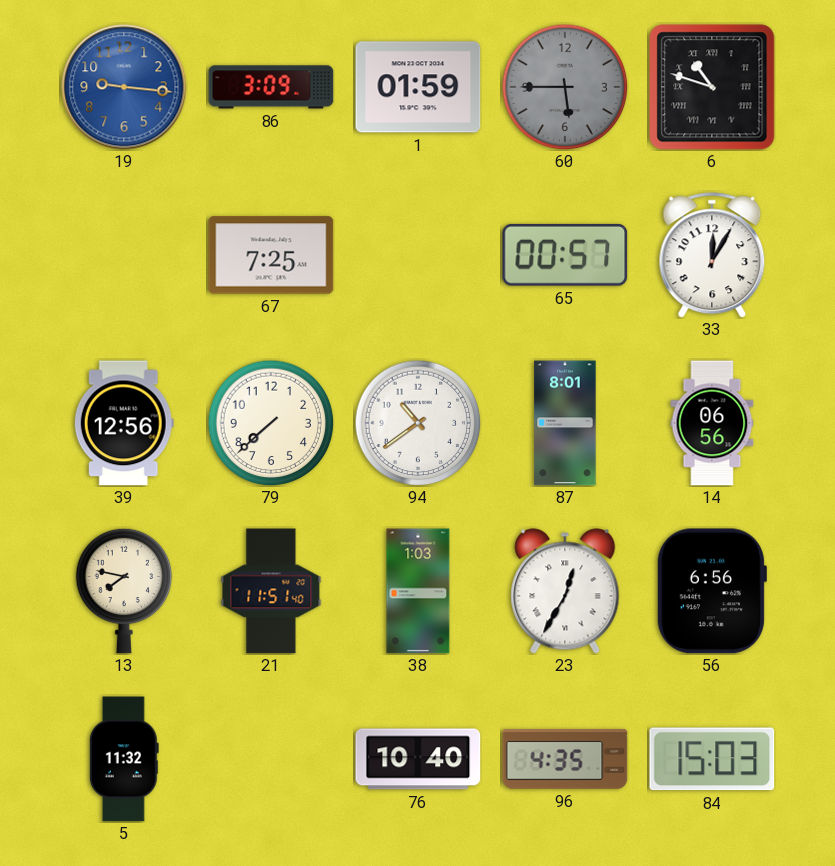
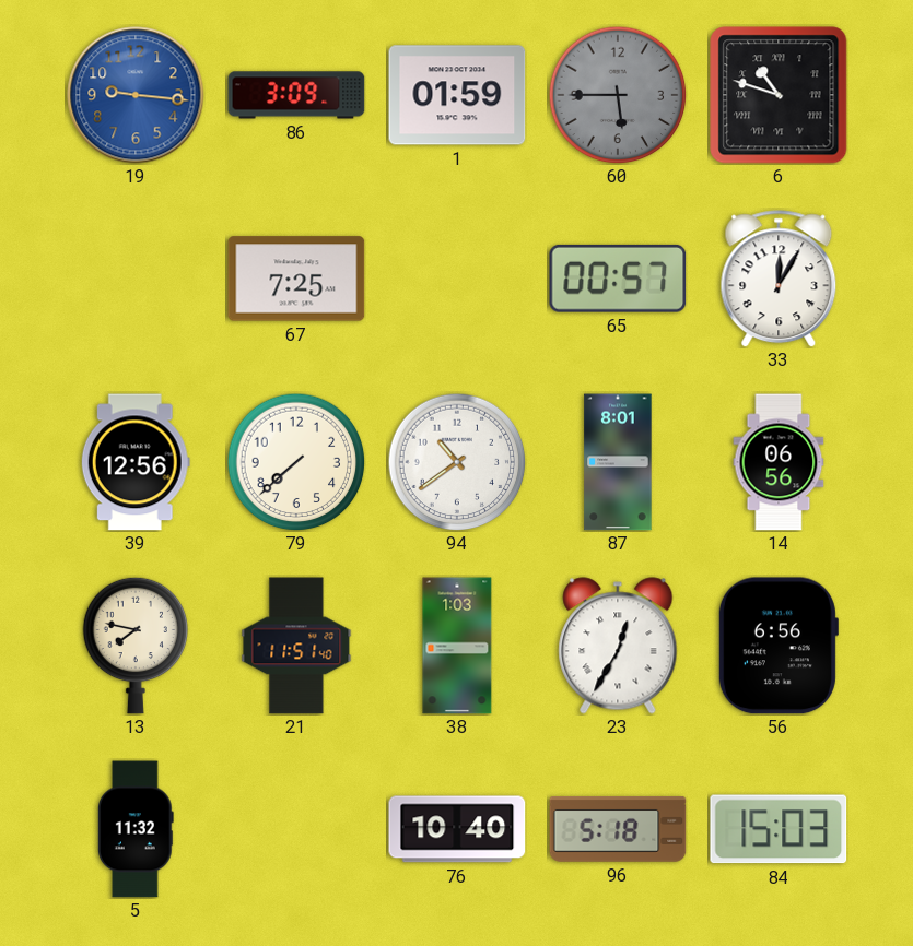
96: 4:35 -> 5:18 (618, 830)
